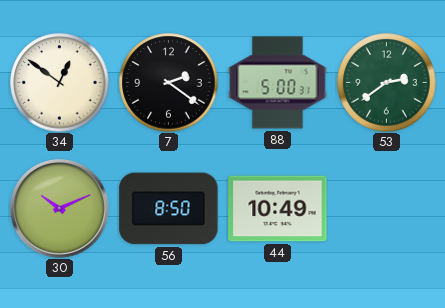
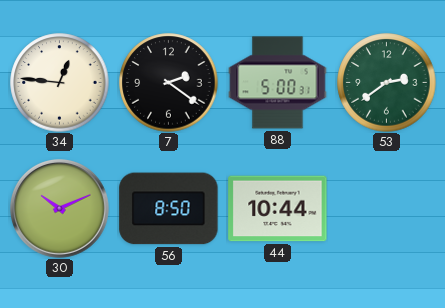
34: 12:51 -> 12:46 (60, 83)
44: 10:49 -> 10:44 (278, 209)
